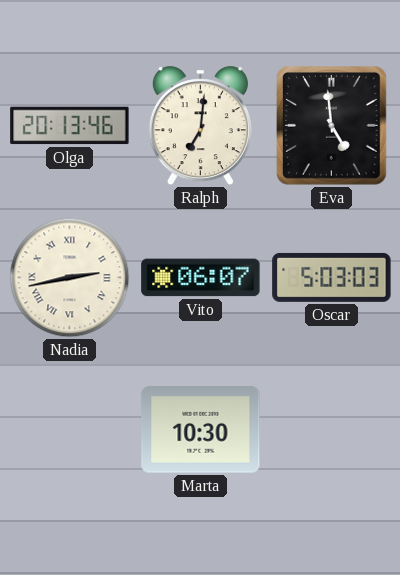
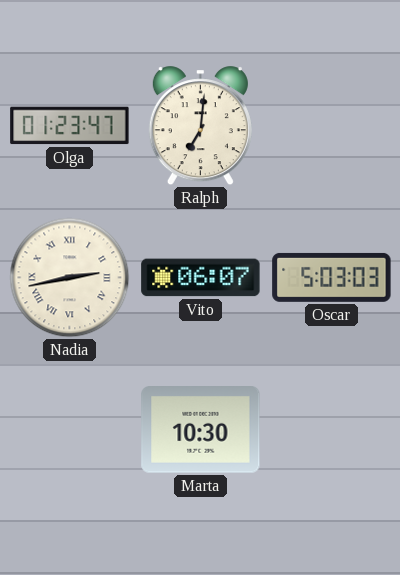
Olga: 20:13 -> 01:23 (70, 126)
Eva: 4:59 -> none (332, 126)
